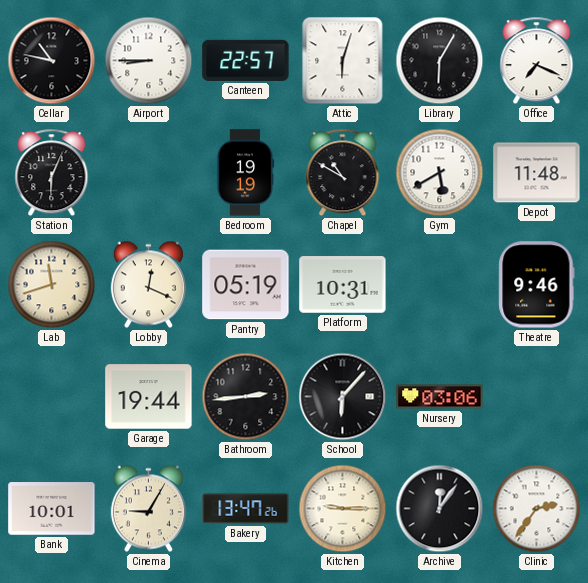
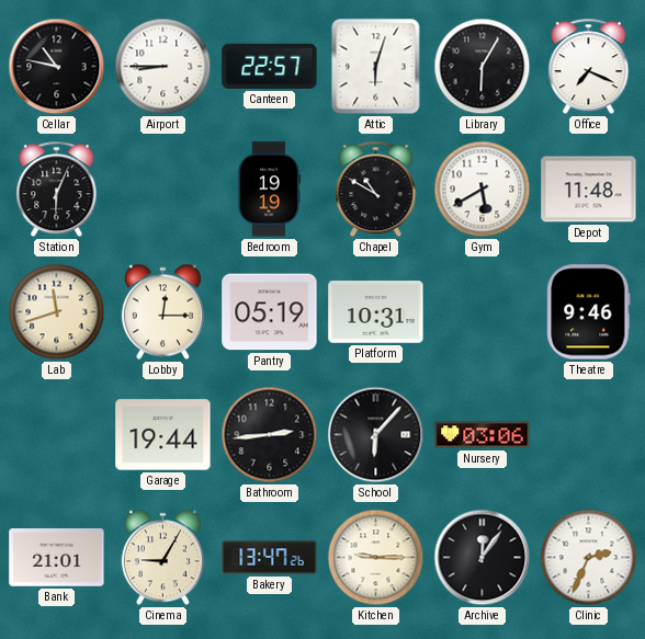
Lobby: 12:19 -> 12:15 (162, 312)
Bank: 10:01 -> 21:01 (57, 558)
Clinic: 2:36 -> 2:34 (589, 558)
